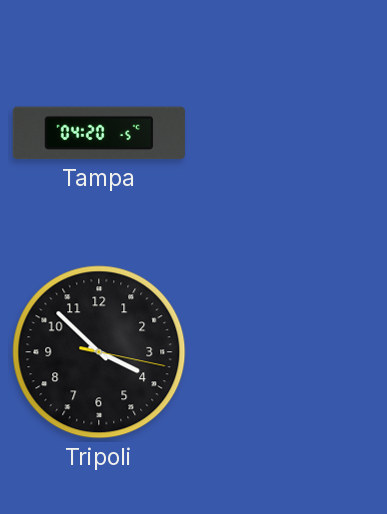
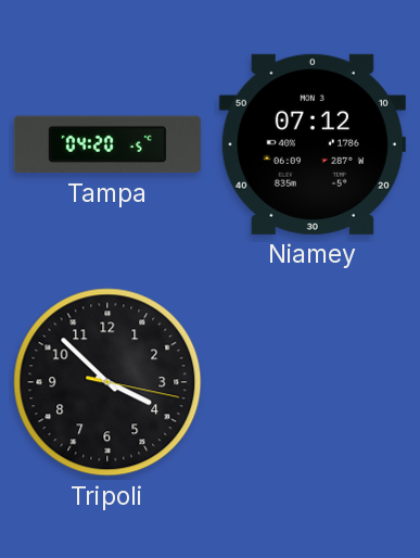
Niamey: none -> 07:12 (313, 144)
